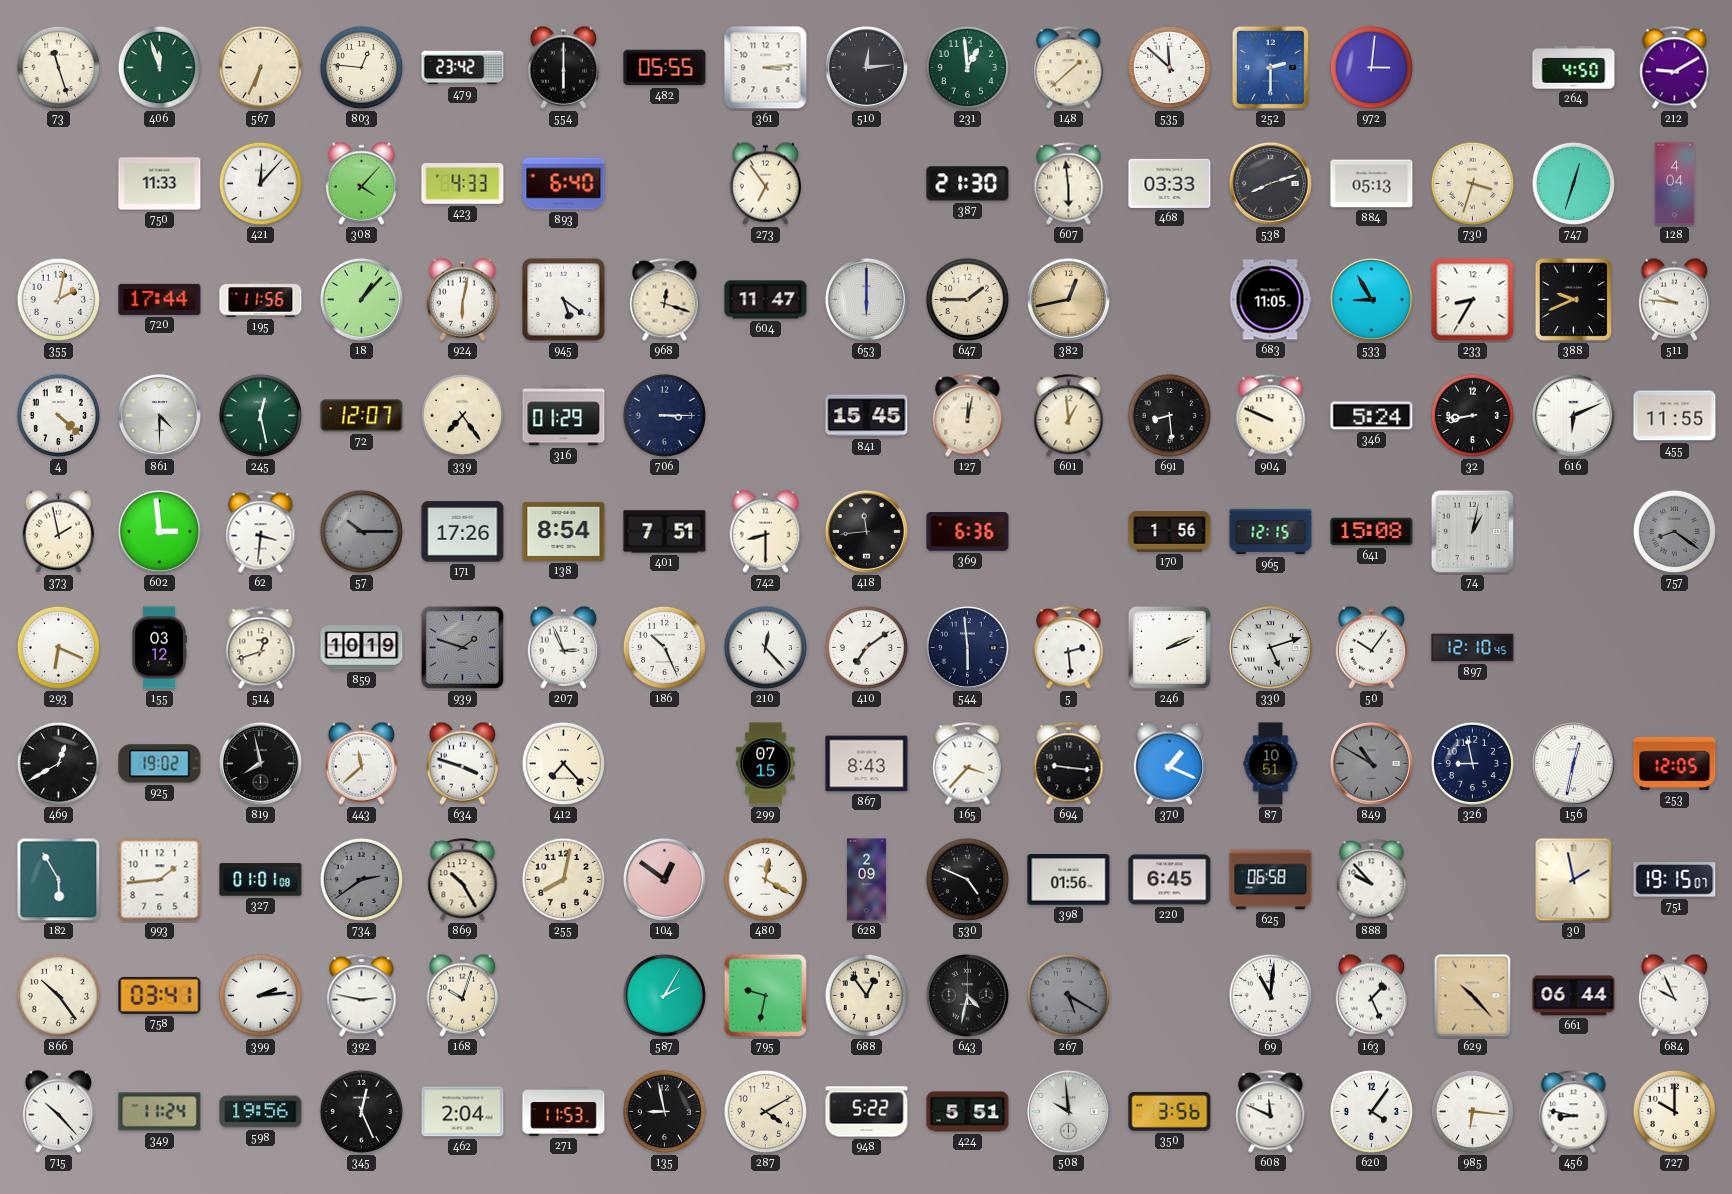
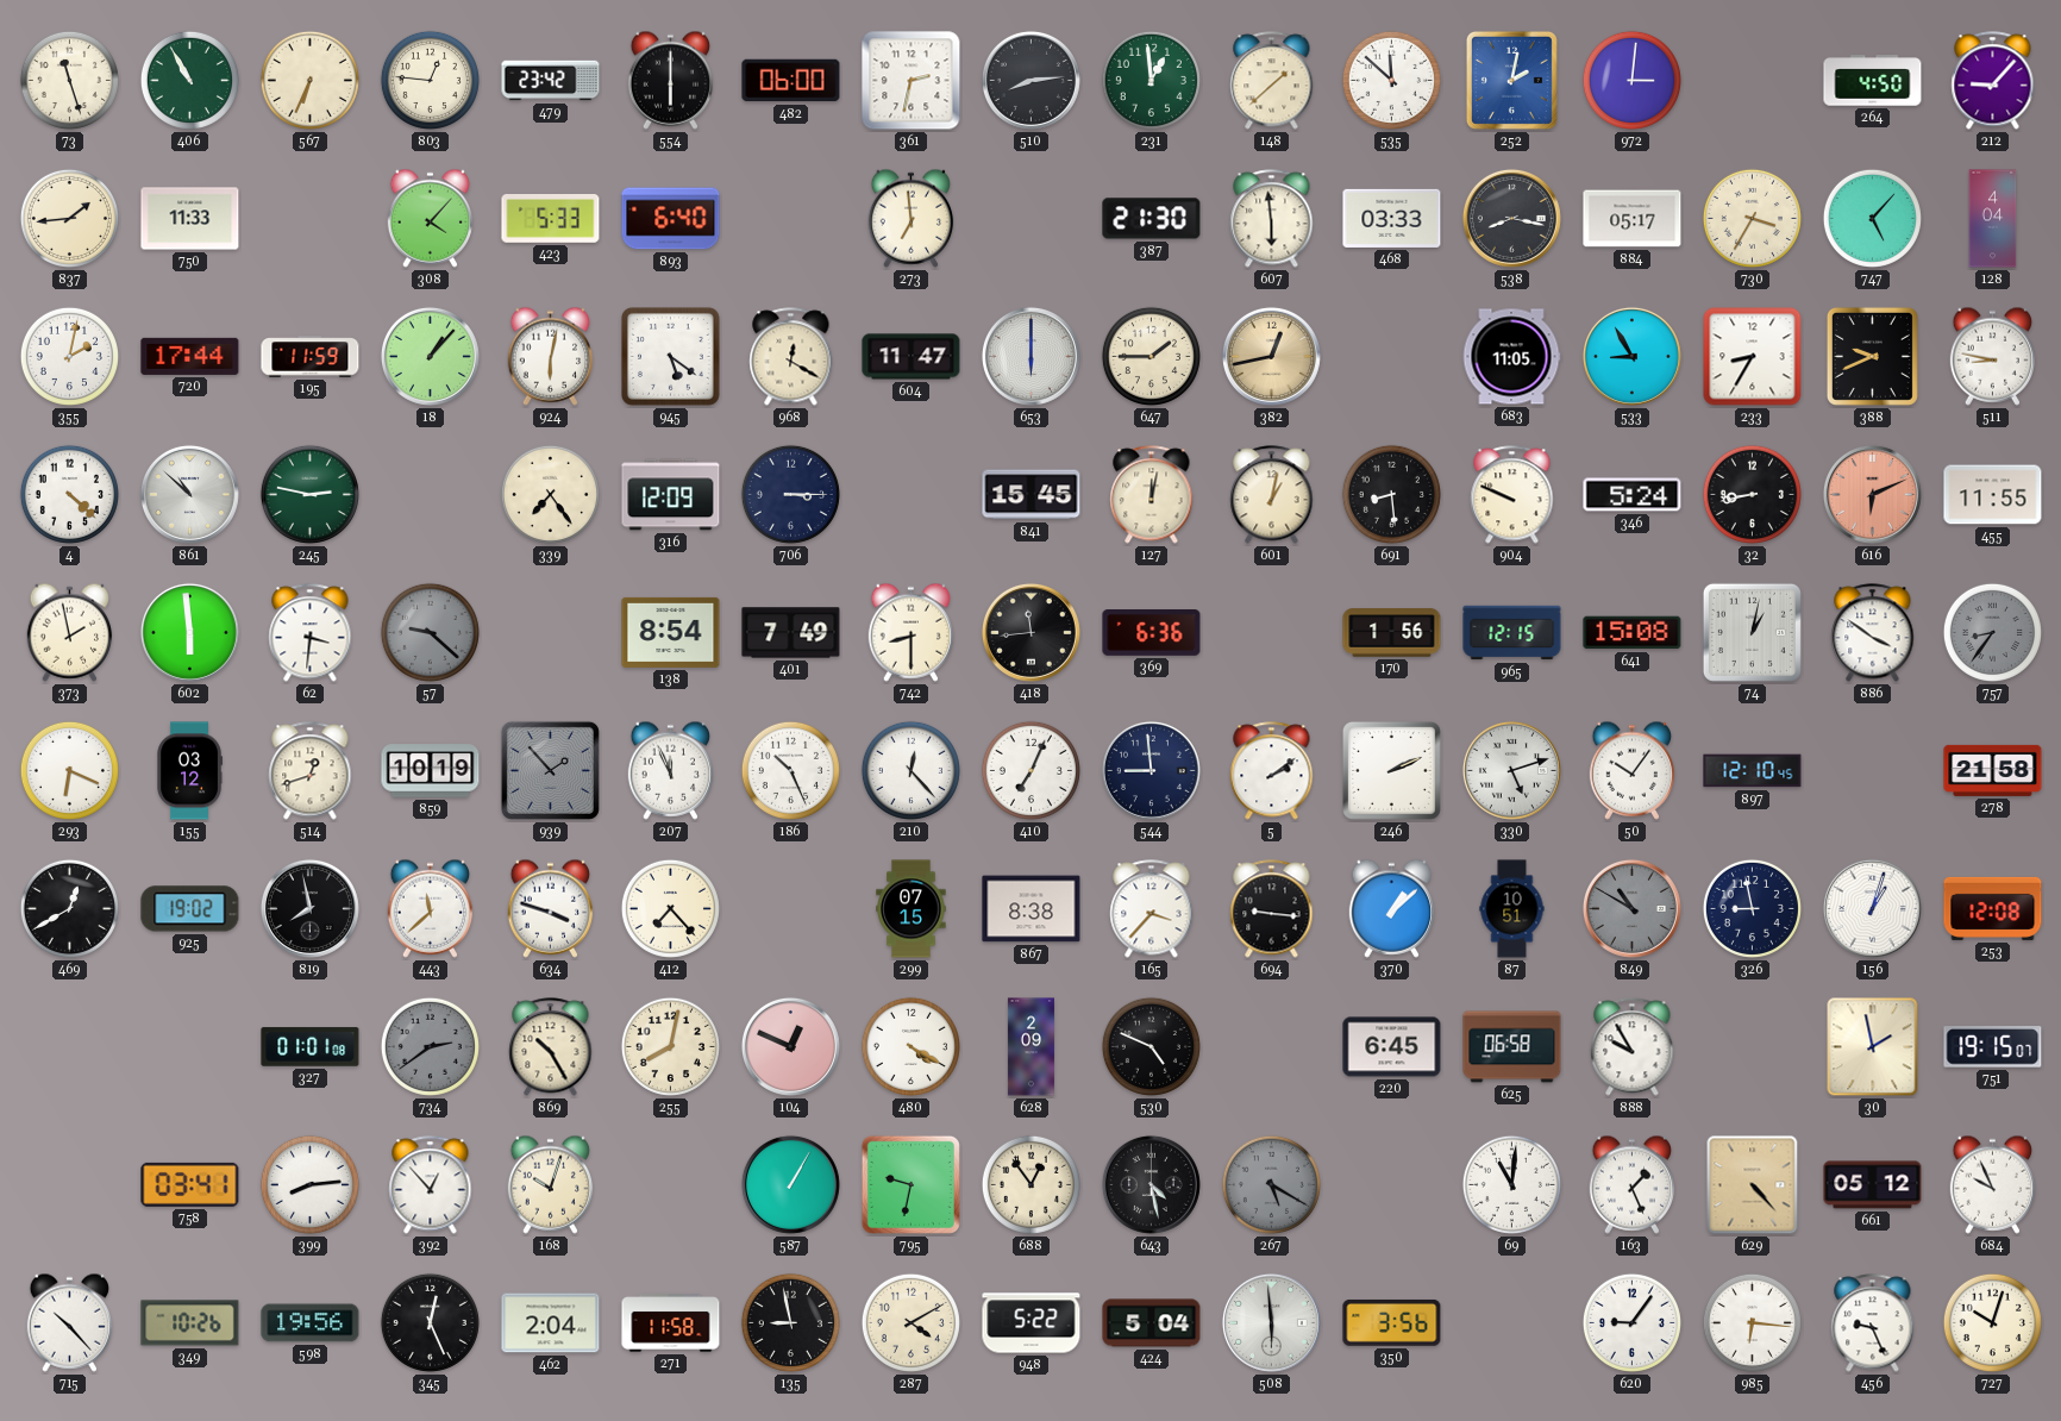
406: 11:57 -> 10:55 (189, 80)
482: 05:55 -> 06:00 (791, 81)
361: 3:14 -> 2:32 (912, 81)
510: 12:14 -> 8:14 (1030, 80)
252: 2:30 -> 2:02 (1511, 80)
212: 9:10 -> 9:07 (1993, 81)
837: none -> 1:44 (69, 218)
421: 12:07 -> none (260, 183)
423: 4:33 -> 5:33 (551, 219)
273: 6:54 -> 6:59 (912, 218)
538: 8:12 -> 8:17 (1511, 218)
884: 05:13 -> 05:17 (1633, 219)
730: 3:33 -> 3:35 (1752, 218)
747: 12:33 -> 5:07 (1872, 218)
195: 11:56 -> 11:59 (311, 357)
968: 12:18 -> 12:20 (791, 357)
511: 9:46 -> 8:47 (1993, 356)
861: 4:30 -> 10:52 (189, 494)
245: 12:28 -> 2:47 (309, 494)
72: 12:07 -> none (362, 416)
316: 01:29 -> 12:09 (671, 495)
601: 12:59 -> 1:02 (1272, 495)
616 dial: white -> salmon (1872, 494)
602: 2:59 -> 5:59 (189, 632)
57: 10:15 -> 9:22 (430, 632)
171: 17:26 -> none (463, 532)
401: 7:51 -> 7:49 (791, 633)
886: none -> 3:51 (1873, 633)
757: 8:21 -> 8:36 (1992, 632)
939: 1:48 -> 1:53 (550, 770)
207: 2:56 -> 11:56 (671, 770)
410: 7:09 -> 7:04 (1030, 770)
544: 5:59 -> 8:59 (1151, 770)
5: 2:29 -> 2:09 (1272, 771)
278: none -> 21:58 (1993, 770)
867: 8:43 -> 8:38 (1032, 909)
370: 1:19 -> 1:08 (1392, 908)
156: 12:32 -> 1:03 (1872, 908)
253: 12:05 -> 12:08 (1993, 908)
182: 5:55 -> none (59, 880)
993: 1:44 -> none (160, 880)
104: 12:51 -> 12:49 (790, 1046)
480: 12:20 -> 4:20 (910, 1046)
398: 01:56 -> none (1069, 880)
888: 9:53 -> 9:55 (1633, 1047)
866: 10:24 -> none (58, 995)
399: 2:14 -> 8:14 (309, 1184)
392: 2:47 -> 12:53 (431, 1185)
587: 2:05 -> 1:05 (790, 1184)
643: 4:32 -> 4:28 (1151, 1184)
629: 10:23 -> 4:23 (1753, 1185)
661: 06:44 -> 05:12 (1873, 1185)
349: 11:24 -> 10:26 (190, 1323)
271: 11:53 -> 11:58 (671, 1323)
424: 5:51 -> 5:04 (1152, 1323)
508: 9:59 -> 5:59 (1271, 1322)
608: 11:49 -> none (1271, 1112)
620: 4:06 -> 9:06 (1631, 1322)
456: 8:47 -> 9:26 (1873, 1323)
727: 10:00 -> 10:03 (1992, 1322)
